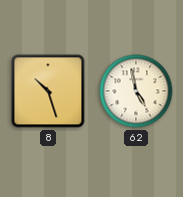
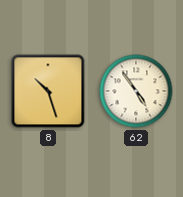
62: 4:58 -> 4:54 (136, 91)
